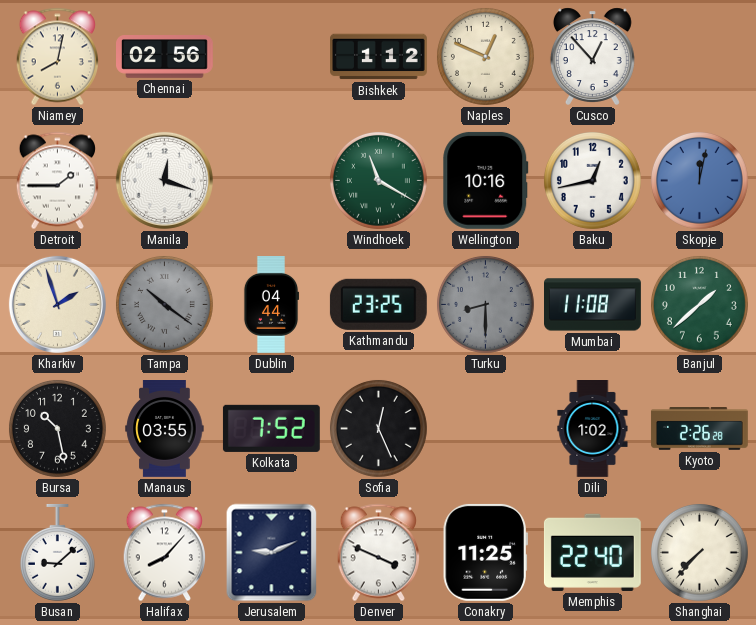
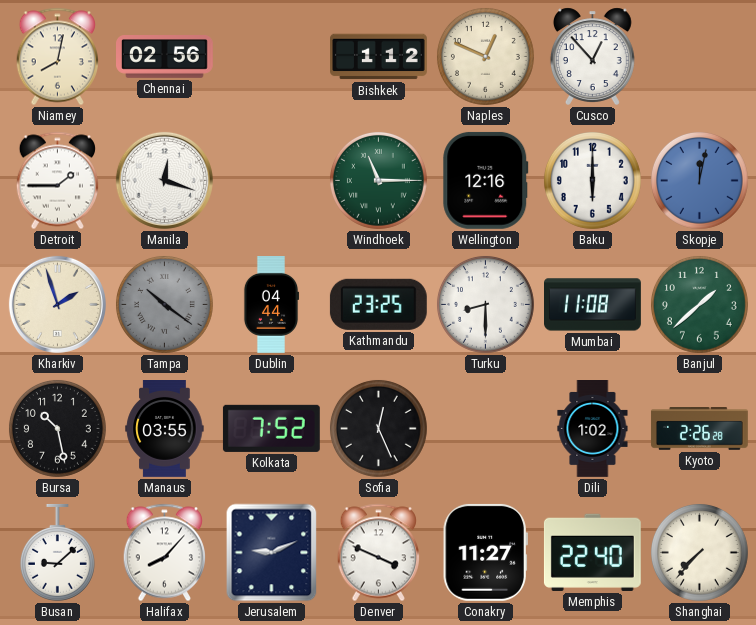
Windhoek: 11:20 -> 11:15 (378, 180)
Wellington: 10:16 -> 12:16 (486, 180)
Baku: 12:43 -> 6:00 (592, 180)
Turku dial: grey -> white (485, 304)
Conakry: 11:25 -> 11:27 (485, 552)
